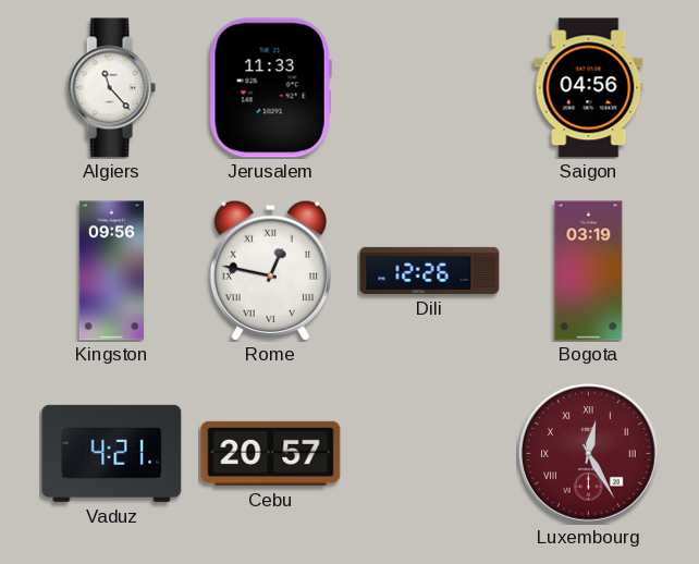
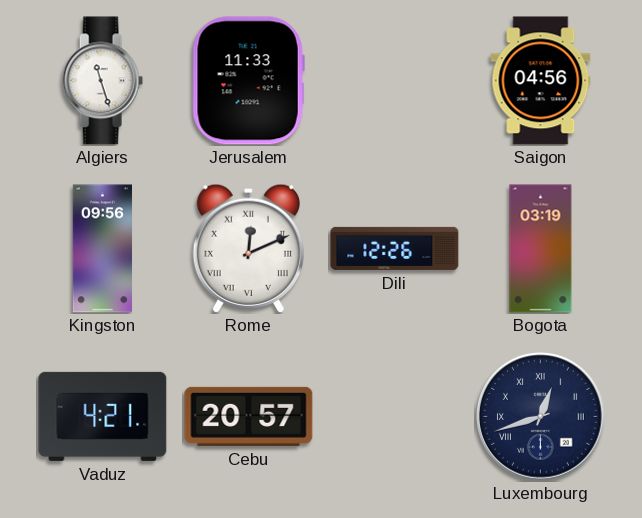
Algiers: 11:23 -> 11:27 (102, 81)
Rome: 12:47 -> 12:11 (248, 248)
Luxembourg: 12:25 -> 12:42 (541, 417)
Luxembourg dial: burgundy -> navy (541, 417)
